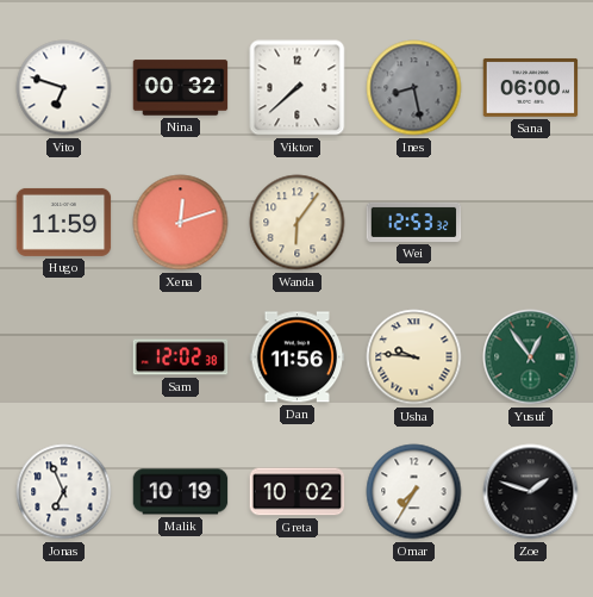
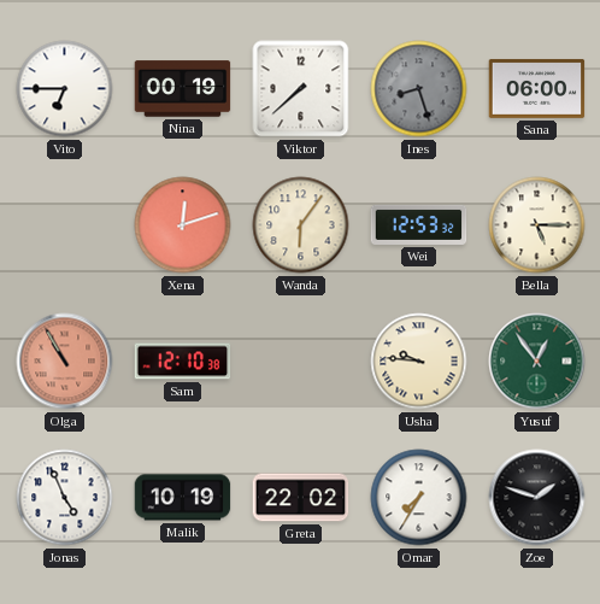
Vito: 6:48 -> 6:45 (65, 89)
Nina: 00:32 -> 00:19 (183, 89)
Ines: 8:28 -> 8:27 (419, 89)
Hugo: 11:59 -> none (64, 222)
Bella: none -> 5:15 (537, 225)
Olga: none -> 10:55 (65, 362)
Sam: 12:02 -> 12:10 (183, 362)
Dan: 11:56 -> none (298, 357)
Jonas: 6:56 -> 4:56 (65, 498)
Greta: 10:02 -> 22:02 (301, 498)
